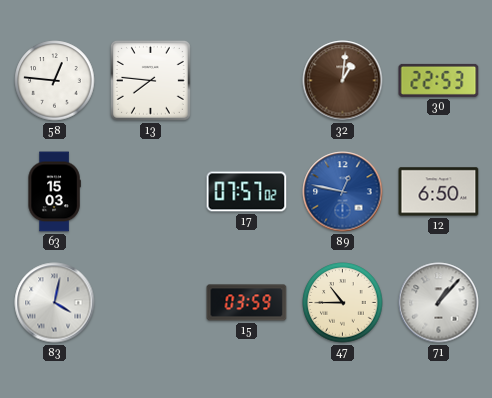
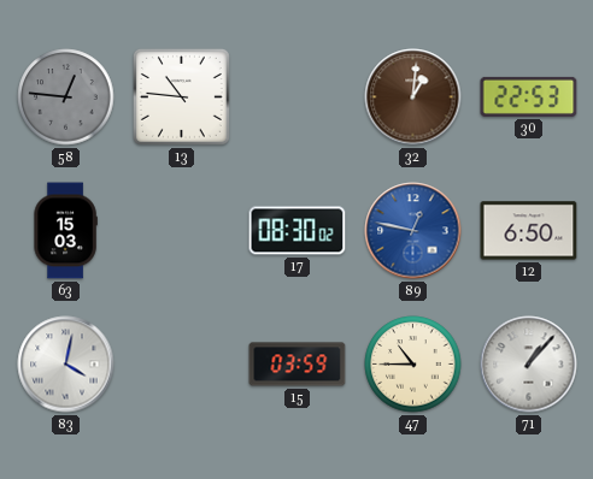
58 dial: white -> grey (66, 97)
13: 7:46 -> 10:46 (181, 96)
17: 07:57 -> 08:30 (298, 231)
